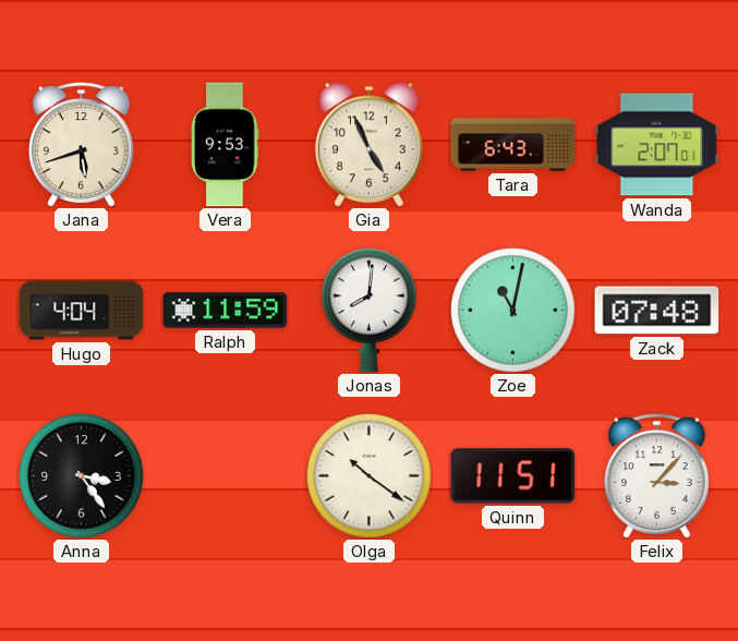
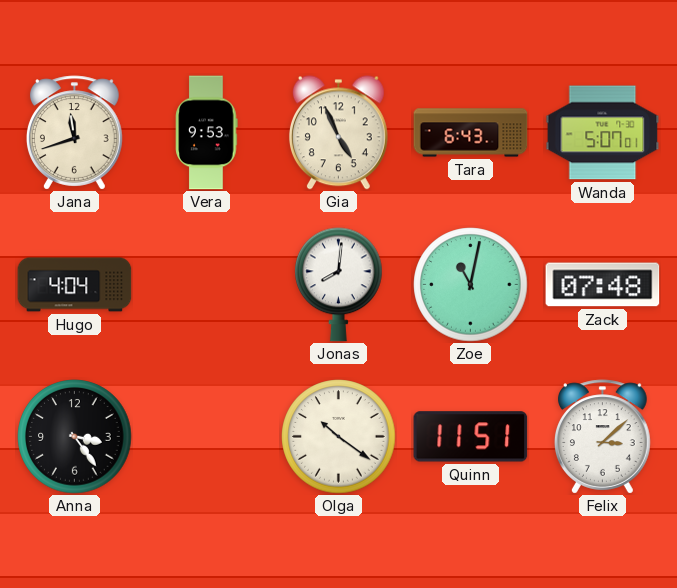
Jana: 5:42 -> 11:42 (75, 133)
Wanda: 2:07 -> 5:07 (603, 133)
Ralph: 11:59 -> none (226, 311)
Felix: 3:07 -> 3:08 (603, 437)
